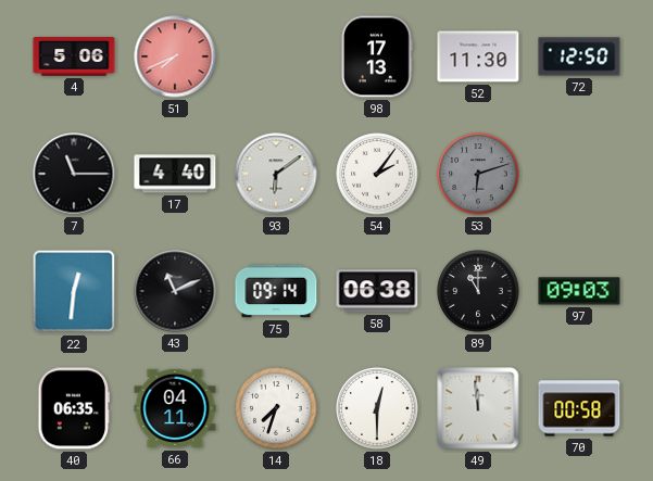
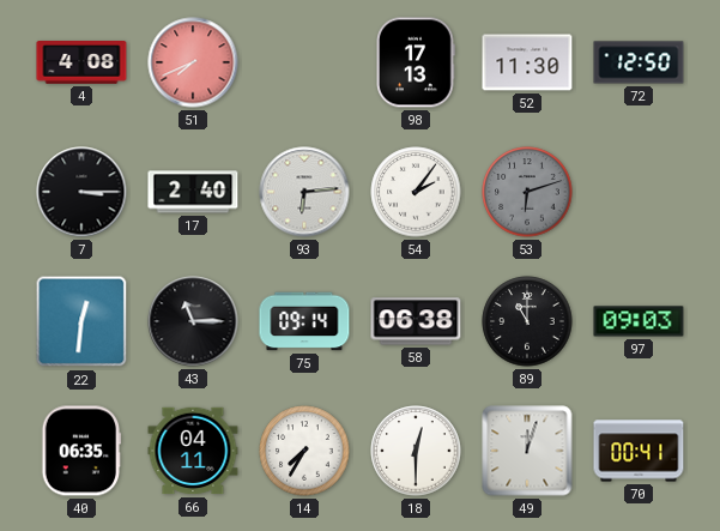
4: 5:06 -> 4:08 (81, 62)
7: 11:15 -> 3:15 (81, 192)
17: 4:40 -> 2:40 (193, 192)
93: 6:09 -> 6:14 (304, 192)
43: 11:11 -> 11:15 (193, 321)
14: 7:33 -> 7:35 (304, 451)
49: 11:59 -> 12:03 (527, 451)
70: 00:58 -> 00:41 (639, 451)
